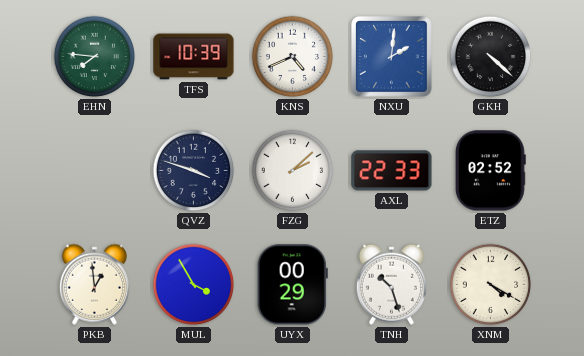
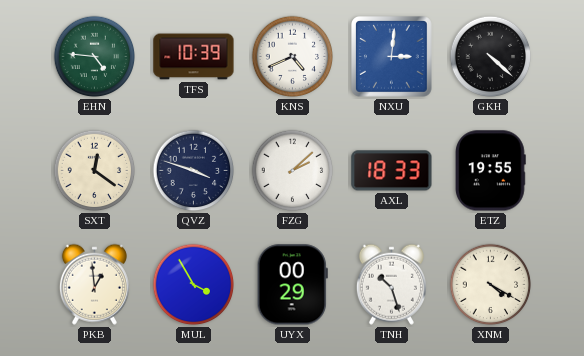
EHN: 7:46 -> 4:46 (95, 57)
NXU: 2:01 -> 3:01 (392, 57)
SXT: none -> 12:21 (95, 171)
AXL: 22:33 -> 18:33 (392, 171)
ETZ: 02:52 -> 19:55 (491, 171)
